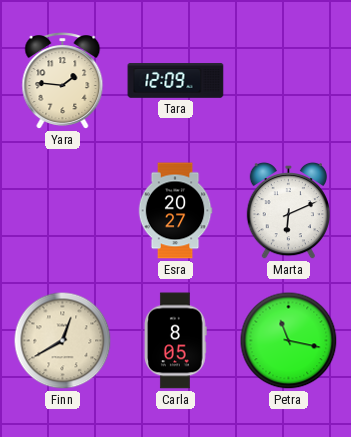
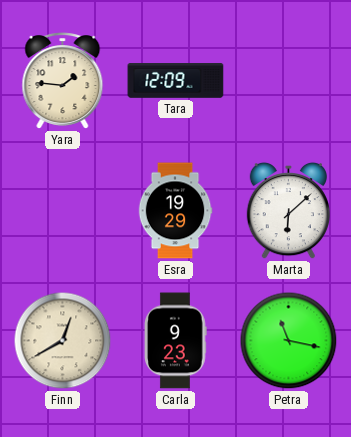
Esra: 20:27 -> 19:29 (175, 211)
Marta: 6:11 -> 6:08 (288, 211)
Carla: 8:05 -> 9:23 (176, 341)
